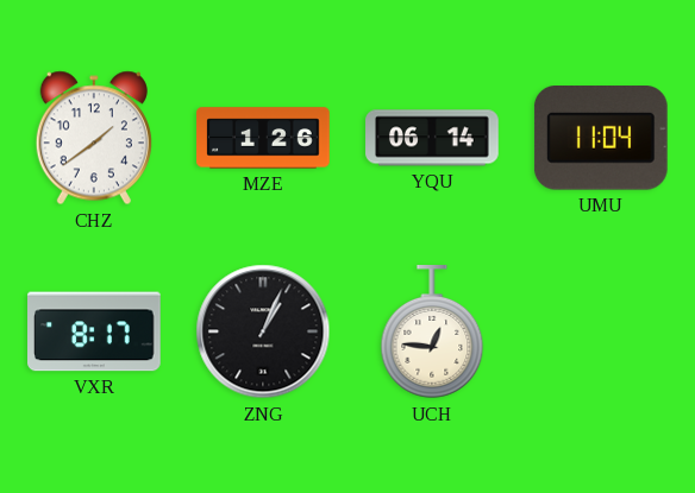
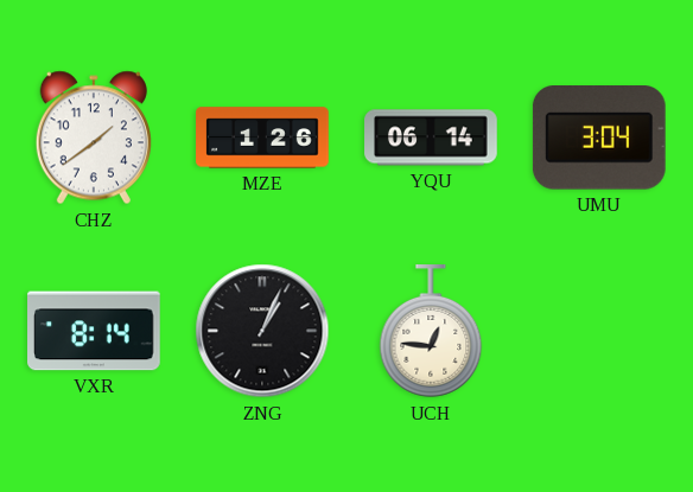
UMU: 11:04 -> 3:04 (599, 138)
VXR: 8:17 -> 8:14 (95, 331)
